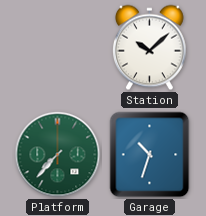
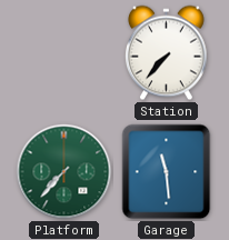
Station: 10:08 -> 7:37 (166, 53)
Garage: 10:33 -> 11:29 (167, 172)
